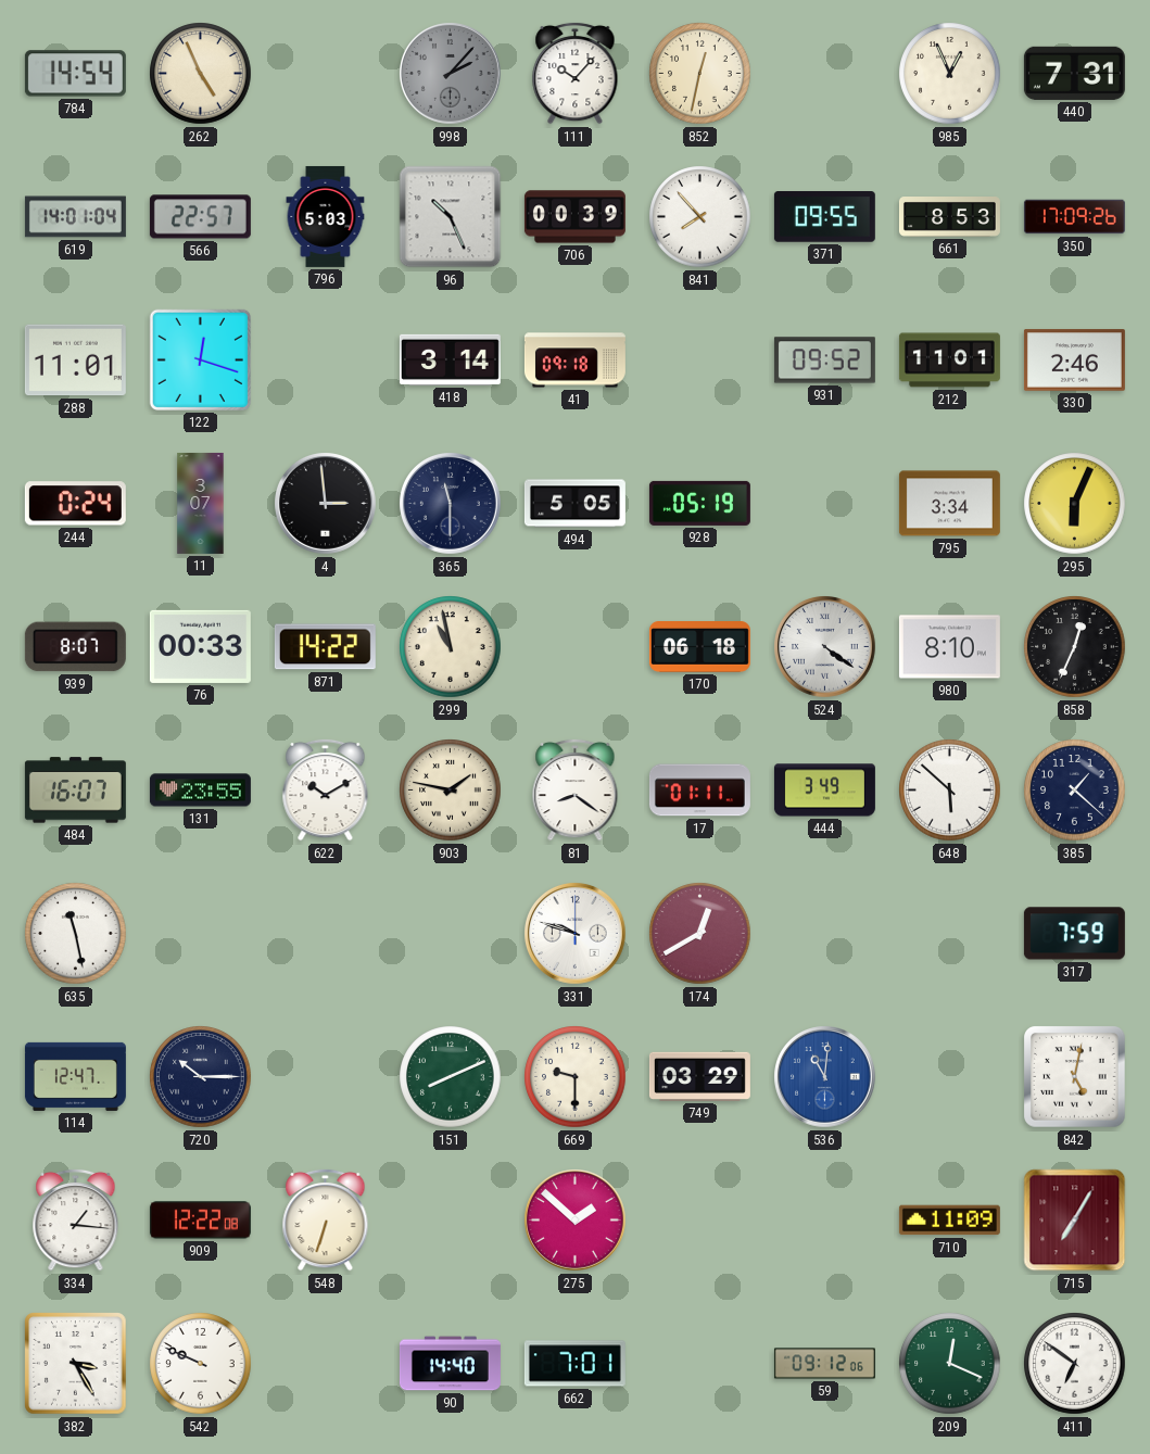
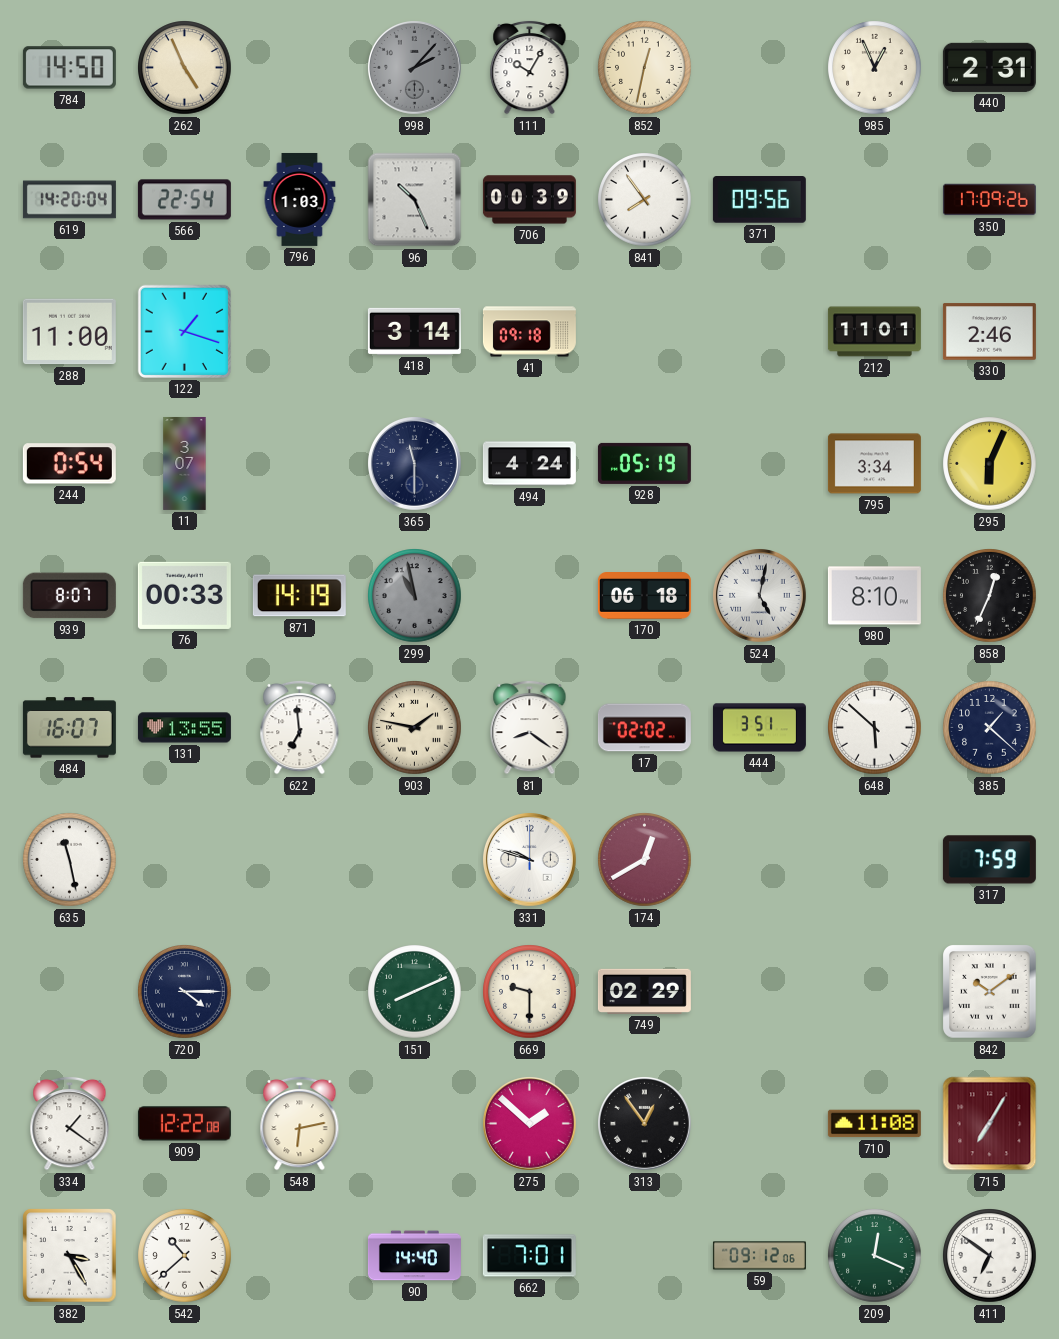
784: 14:54 -> 14:50 (69, 68)
111: 10:07 -> 10:05 (530, 67)
440: 7:31 -> 2:31 (989, 67)
619: 14:01 -> 14:20 (69, 200)
566: 22:57 -> 22:54 (184, 200)
796: 5:03 -> 1:03 (300, 199)
841: 7:53 -> 7:54 (645, 200)
371: 09:55 -> 09:56 (759, 200)
661: 8:53 -> none (949, 217)
288: 11:01 -> 11:00 (69, 332)
122: 12:18 -> 1:18 (184, 331)
931: 09:52 -> none (824, 361)
244: 0:24 -> 0:54 (69, 464)
4: 2:59 -> none (326, 504)
494: 5:05 -> 4:24 (529, 464)
871: 14:22 -> 14:19 (299, 596)
299 dial: cream -> grey (415, 596)
524: 4:21 -> 5:02 (760, 596)
131: 23:55 -> 13:55 (184, 728)
622: 10:10 -> 6:59 (300, 727)
17: 01:11 -> 02:02 (644, 728)
444: 3:49 -> 3:51 (759, 728)
114: 12:47 -> none (75, 1076)
720: 10:15 -> 4:15 (185, 992)
749: 03:29 -> 02:29 (644, 991)
536: 11:01 -> none (825, 1077)
842: 5:02 -> 10:09 (990, 992)
334: 1:16 -> 1:21 (70, 1123)
548: 6:33 -> 6:13 (300, 1123)
313: none -> 12:54 (645, 1124)
710: 11:09 -> 11:08 (874, 1124)
542: 9:49 -> 10:38 (185, 1256)
